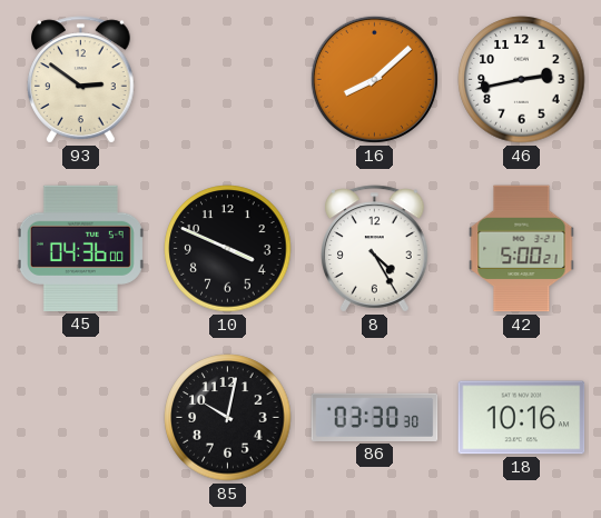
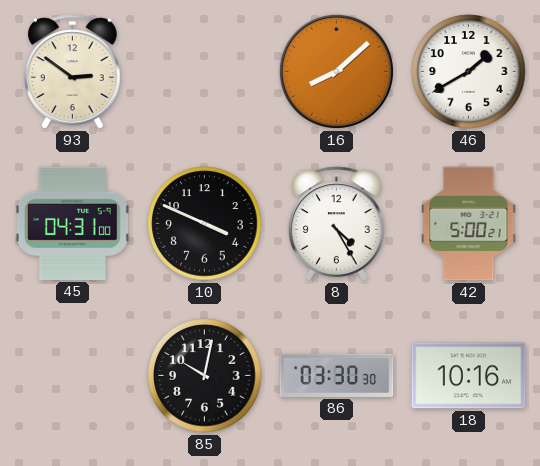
46: 2:43 -> 1:40 (469, 72)
45: 04:36 -> 04:31 (72, 223)
